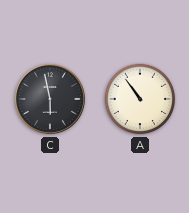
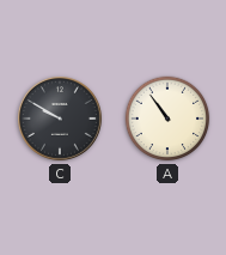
C: 5:58 -> 9:50 (61, 120)
